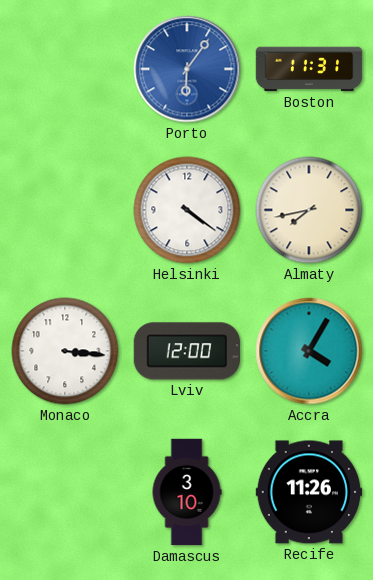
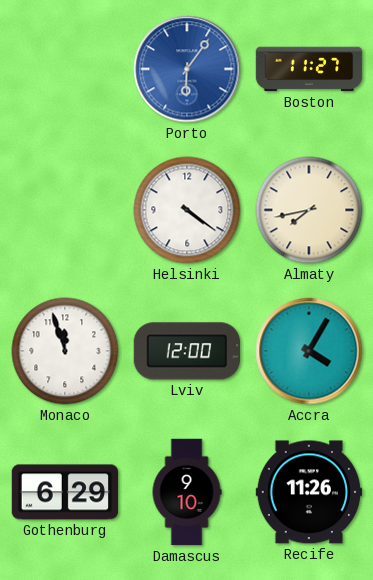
Boston: 11:31 -> 11:27 (309, 69)
Monaco: 3:16 -> 11:57 (65, 351)
Gothenburg: none -> 6:29 (65, 492)
Damascus: 3:10 -> 9:10 (187, 492)
